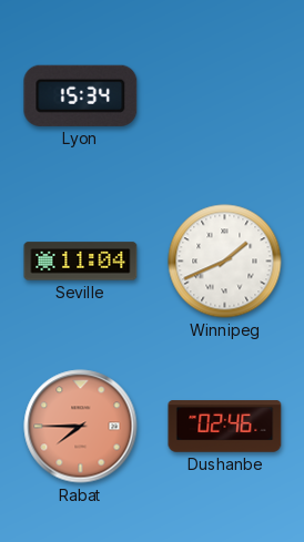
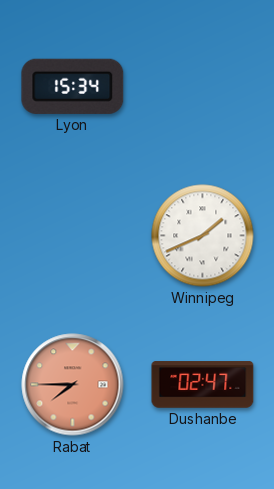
Seville: 11:04 -> none (81, 262)
Dushanbe: 02:46 -> 02:47 (203, 385)
